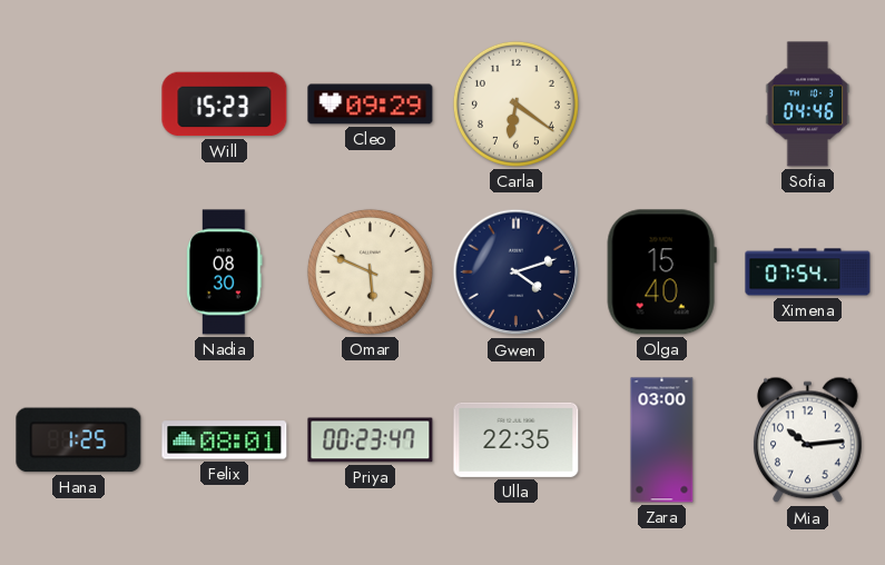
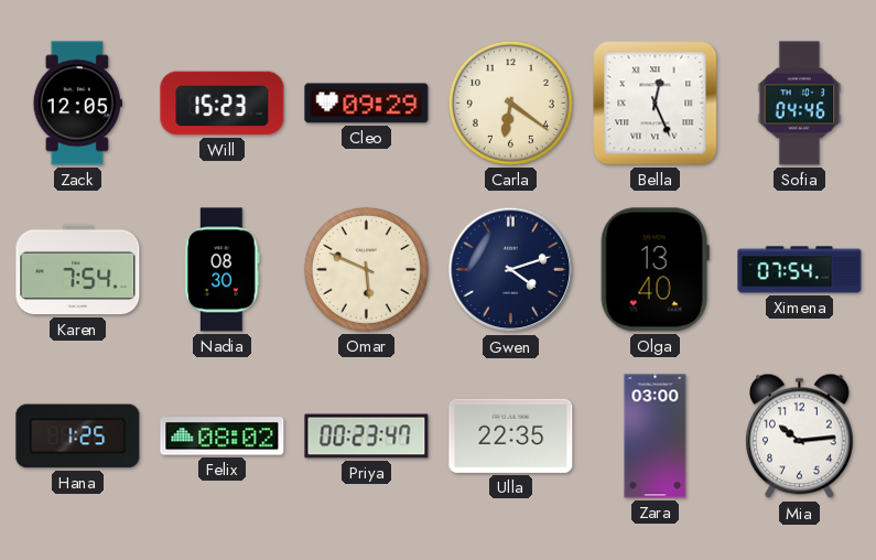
Zack: none -> 12:05 (77, 104)
Bella: none -> 12:26 (656, 104)
Karen: none -> 7:54 (78, 270)
Olga: 15:40 -> 13:40 (655, 270)
Felix: 08:01 -> 08:02 (223, 437)
